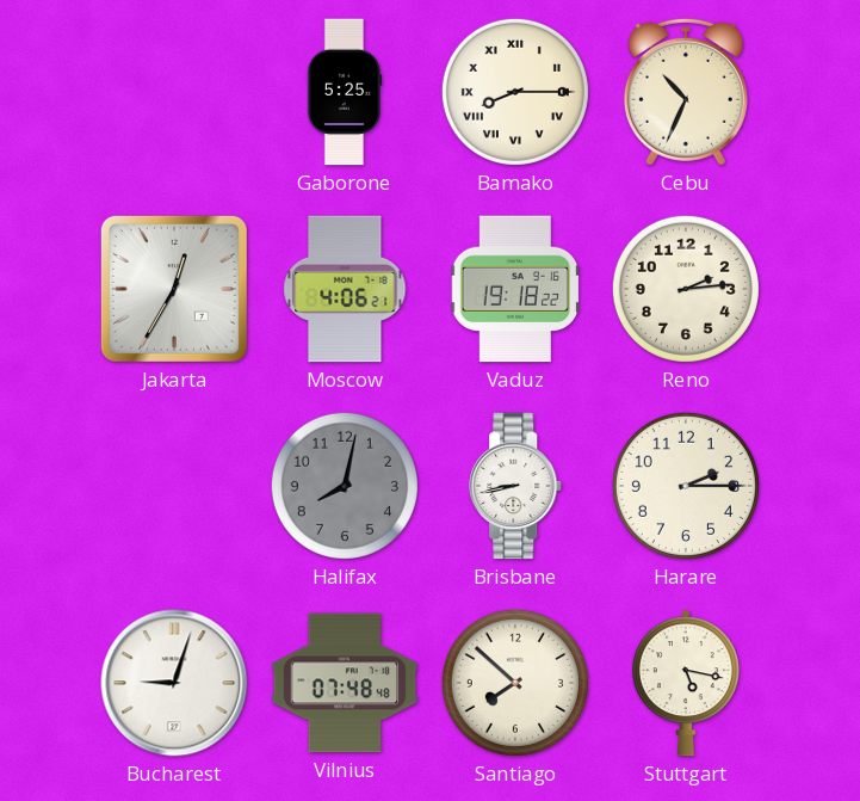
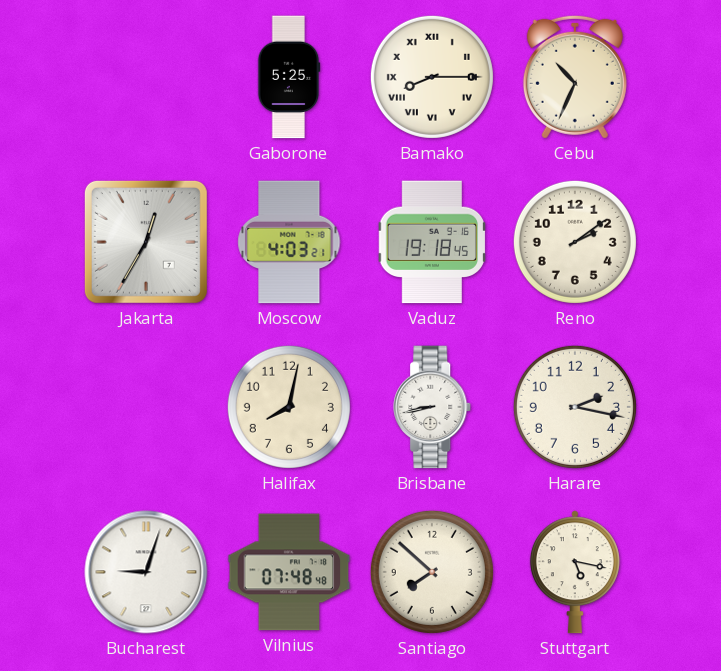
Moscow: 4:06 -> 4:03 (289, 242)
Vaduz: 19:18:22 -> 19:18:45 (431, 242)
Reno: 2:14 -> 2:09 (575, 242)
Halifax dial: grey -> cream (289, 407)
Harare: 2:15 -> 2:17 (575, 407)
